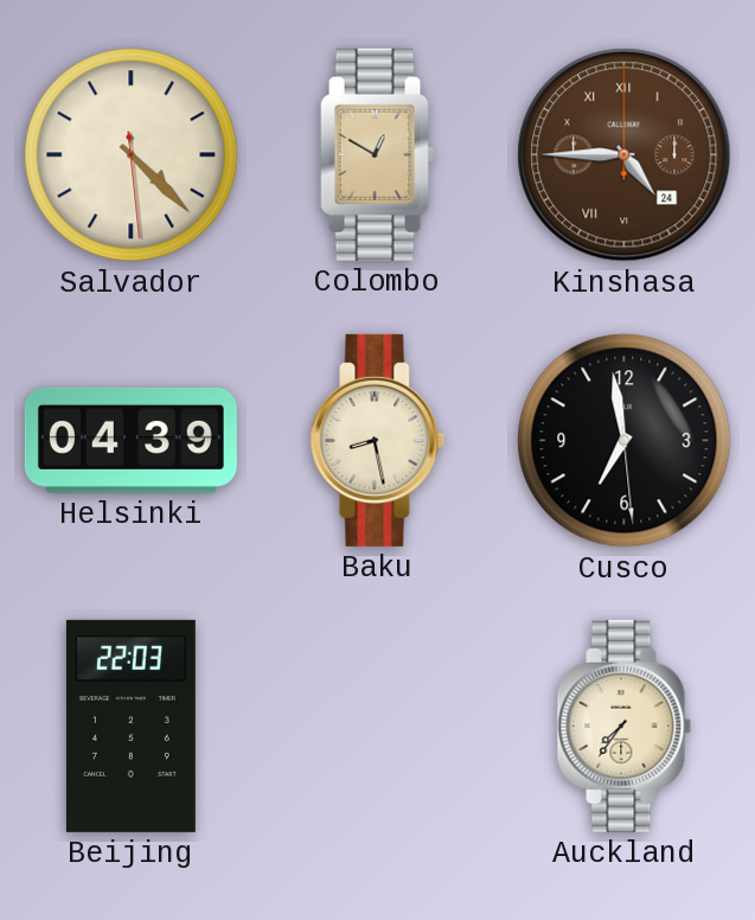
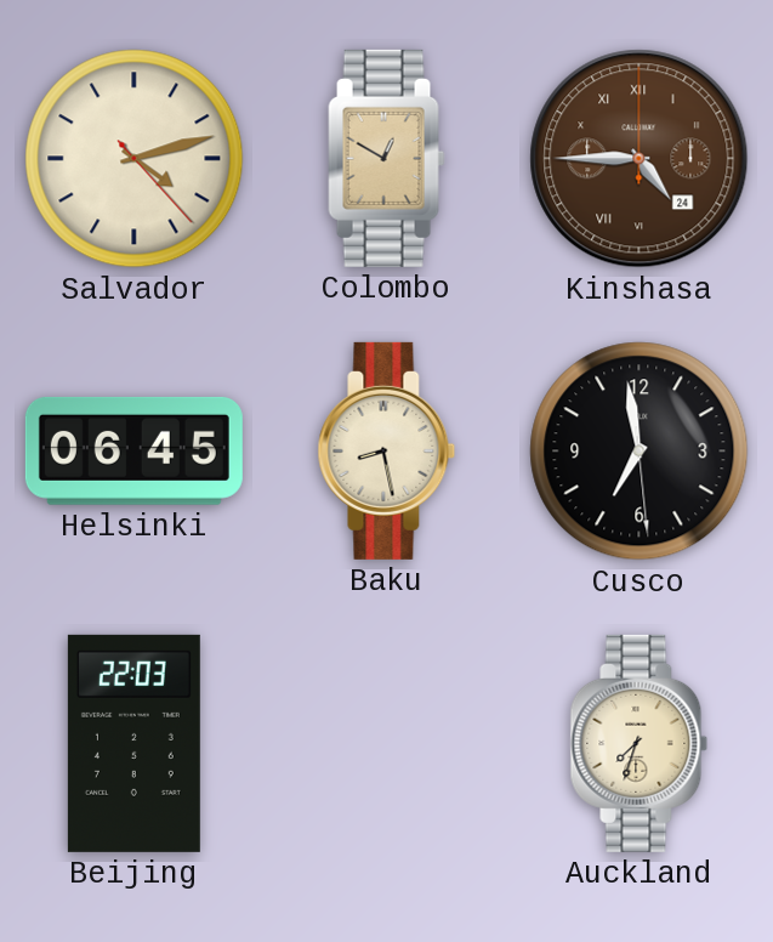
Salvador: 4:22 -> 4:12 (135, 159)
Helsinki: 04:39 -> 06:45 (133, 450)
Auckland: 7:36 -> 7:33 (640, 743)
